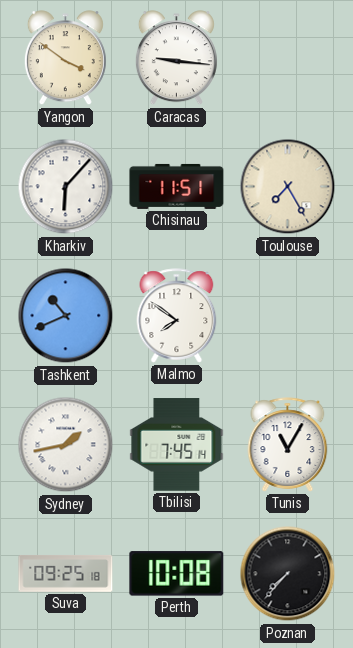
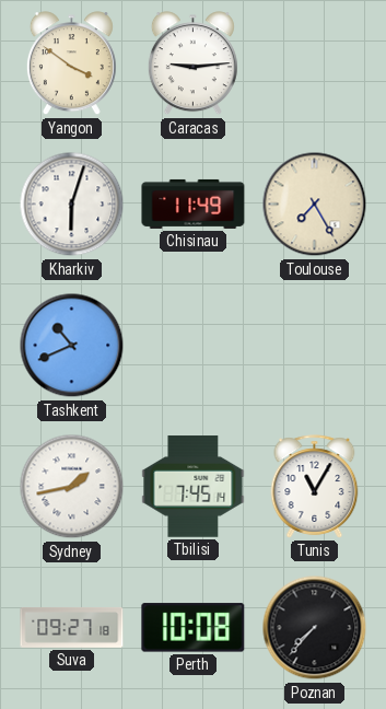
Caracas: 9:16 -> 9:14 (192, 63)
Kharkiv: 6:07 -> 6:03 (72, 205)
Chisinau: 11:51 -> 11:49 (194, 204)
Malmo: 7:51 -> none (177, 316)
Suva: 09:25 -> 09:27 (72, 628)
